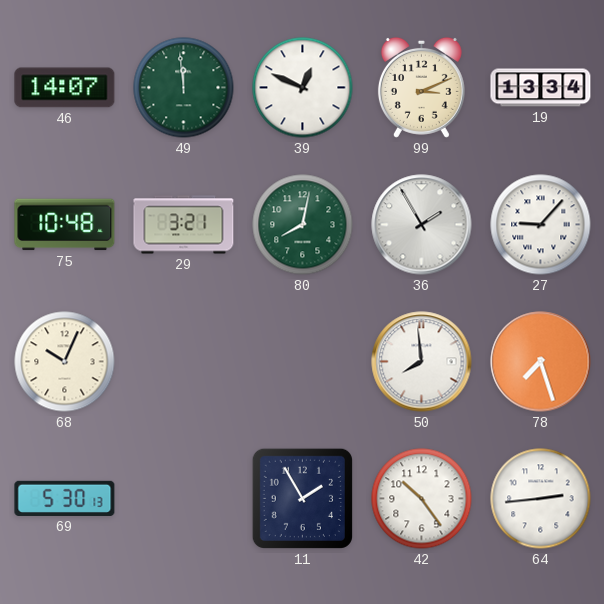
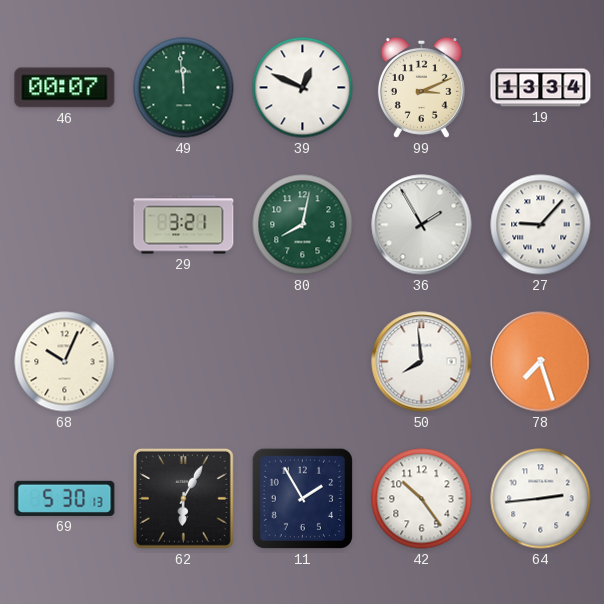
46: 14:07 -> 00:07 (65, 88)
75: 10:48 -> none (65, 225)
62: none -> 6:05 (183, 498)
